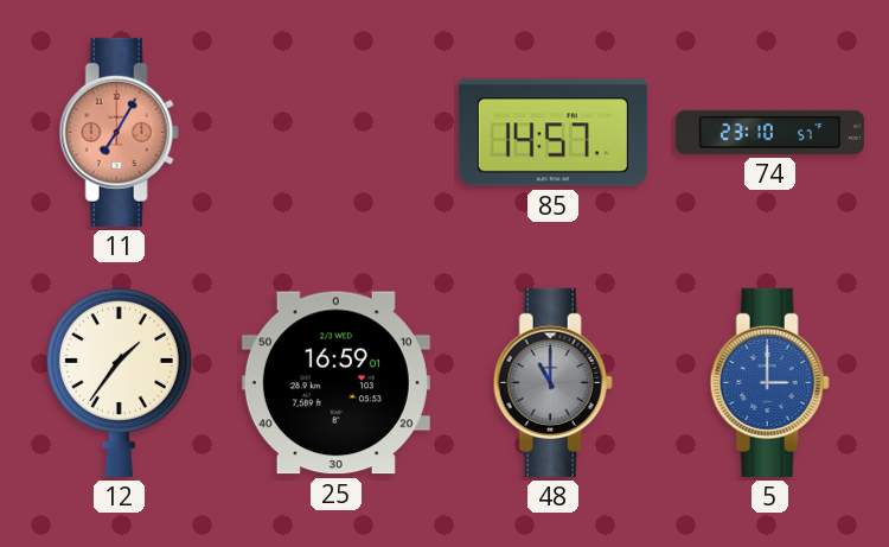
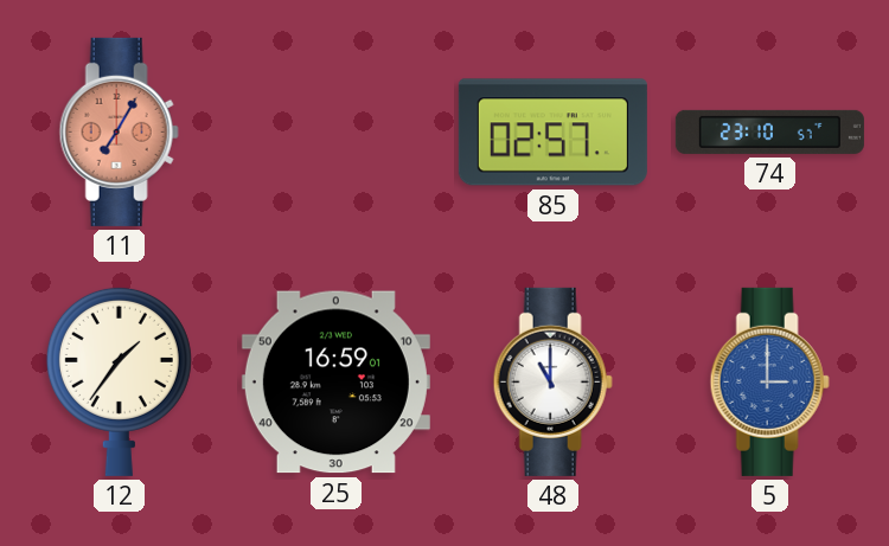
85: 14:57 -> 02:57 (552, 133)
48 dial: grey -> white (552, 381)
